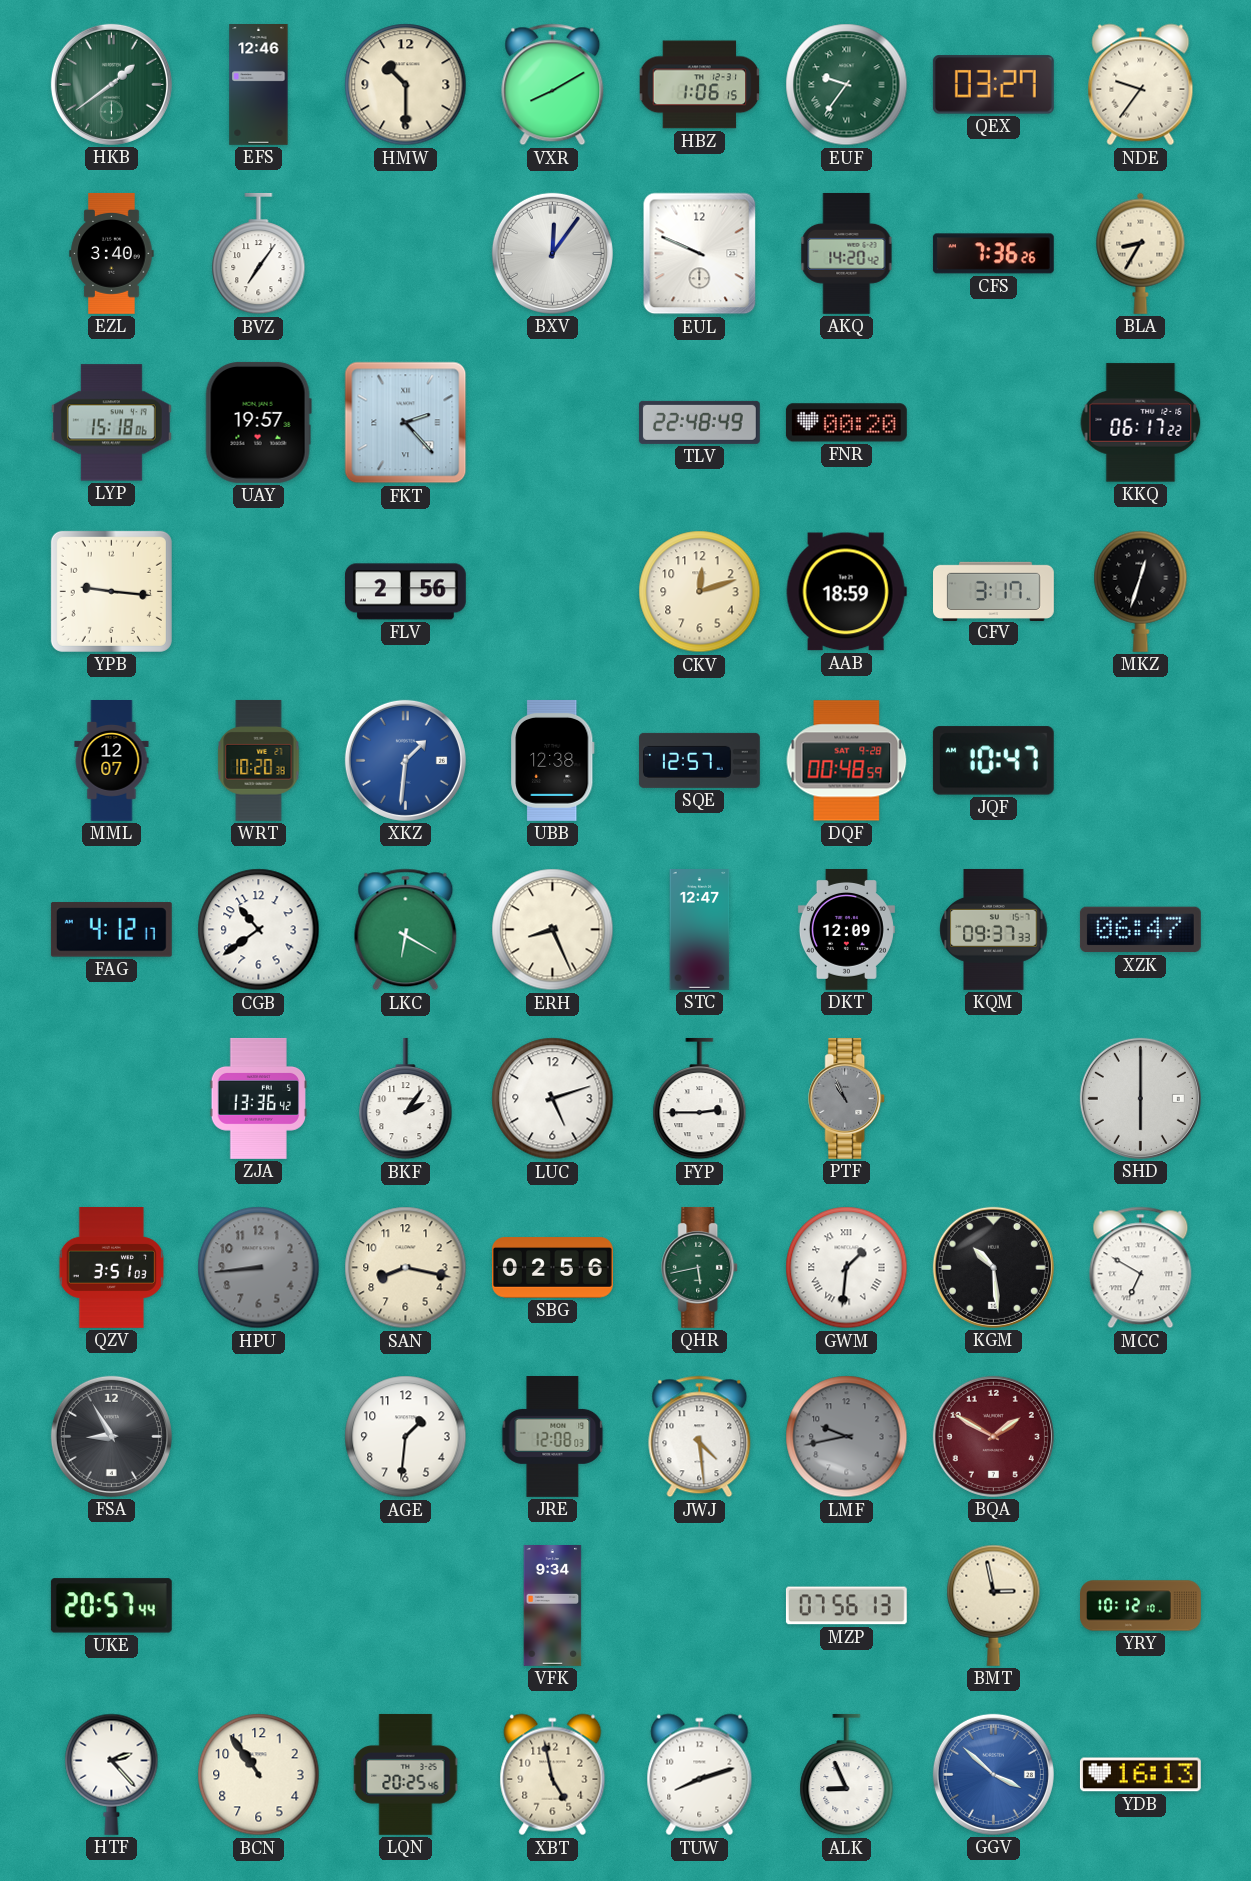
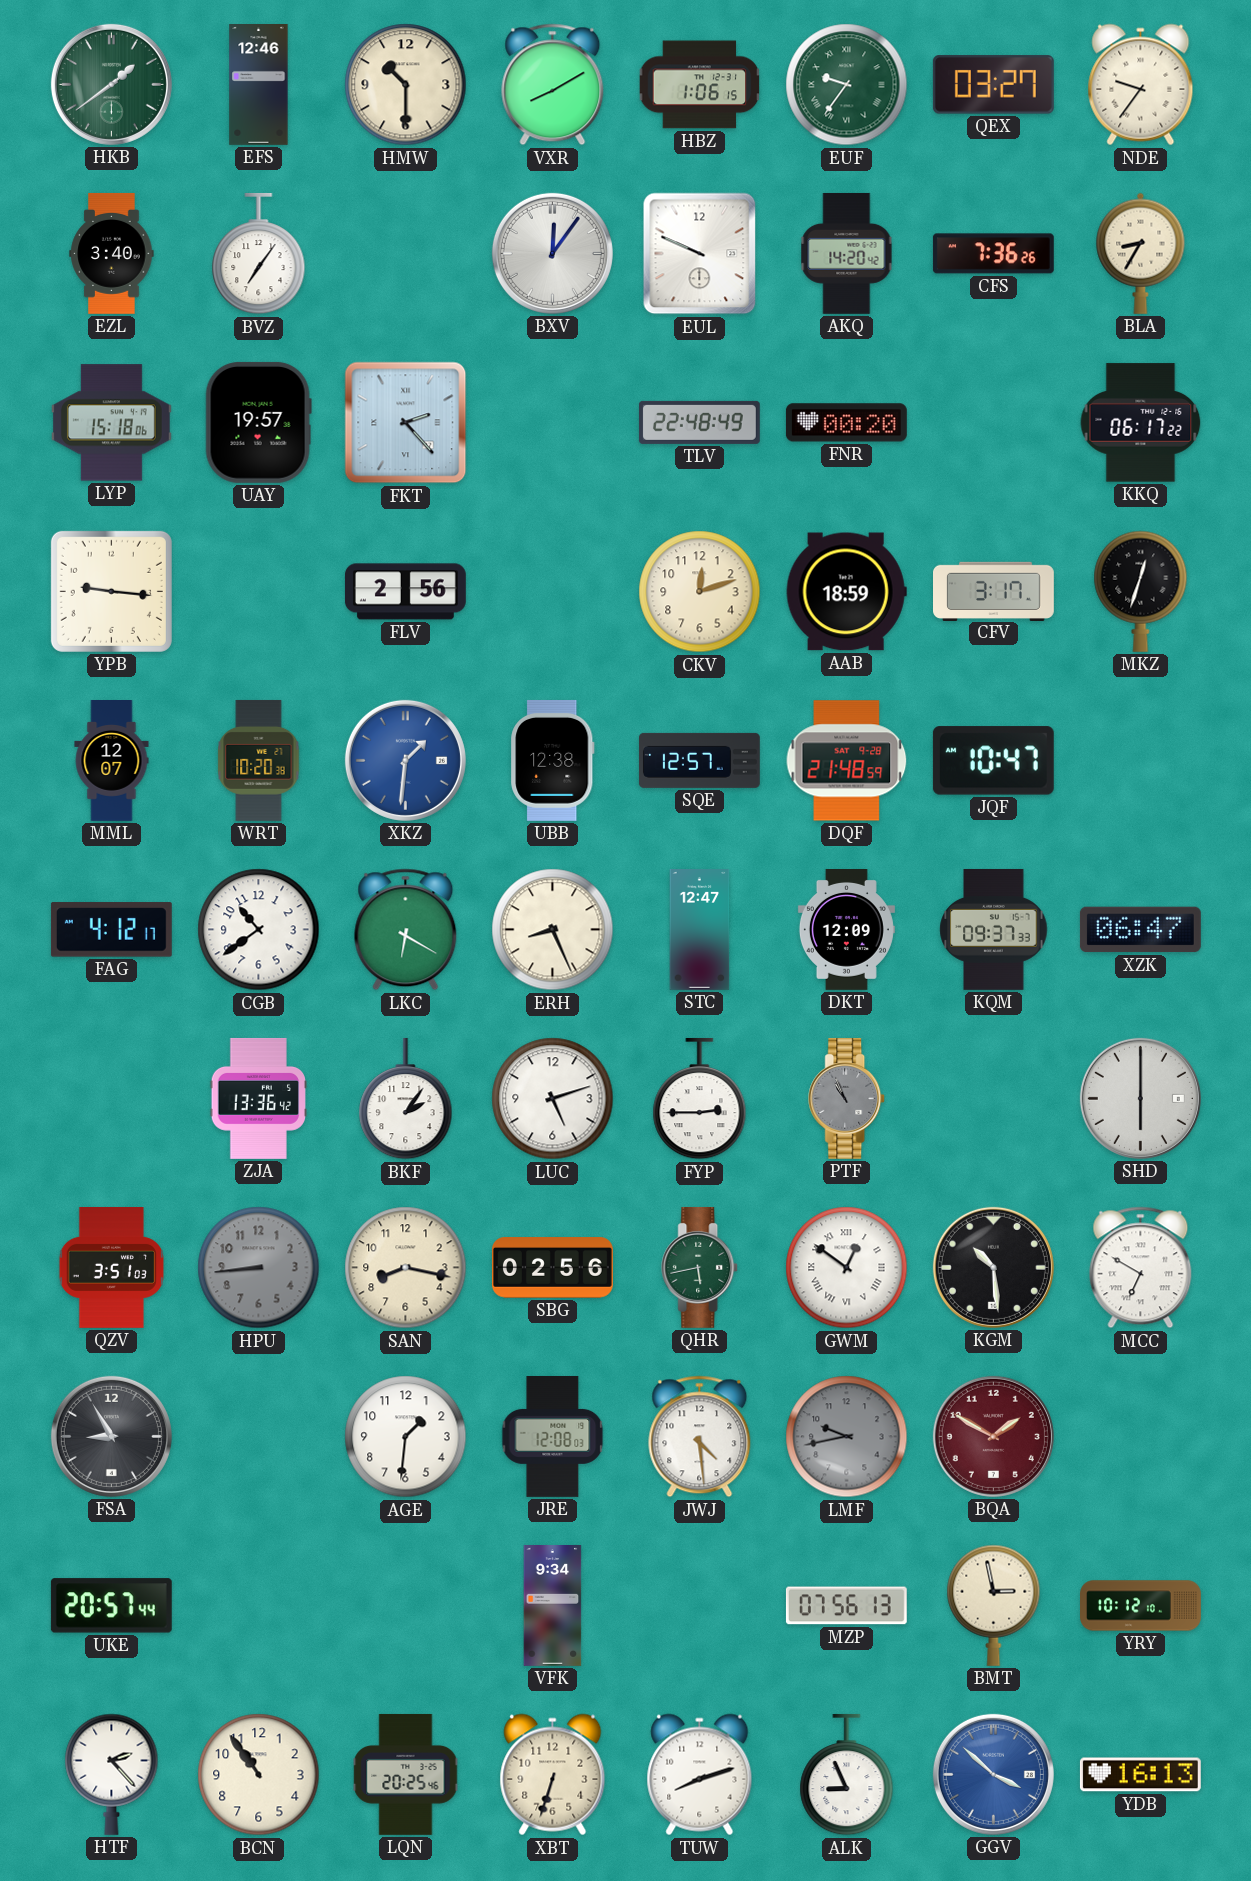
DQF: 00:48 -> 21:48 (847, 761)
GWM: 1:31 -> 12:51 (847, 1268)
XBT: 4:58 -> 6:33 (553, 1775)
